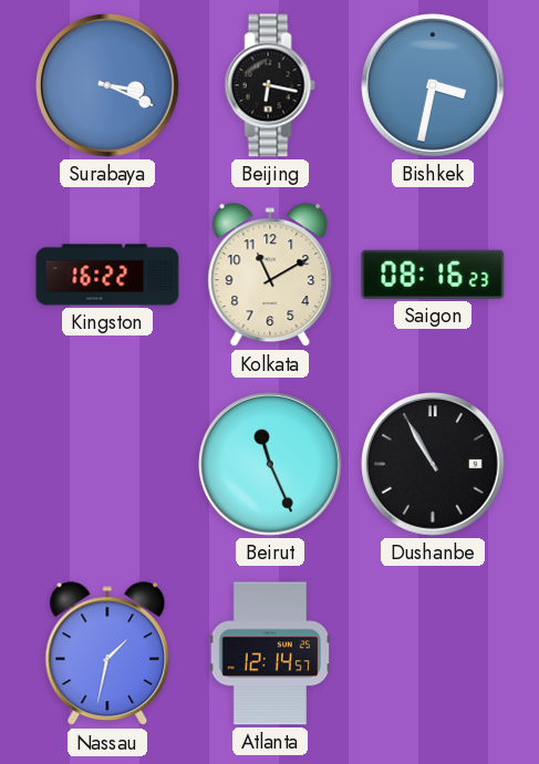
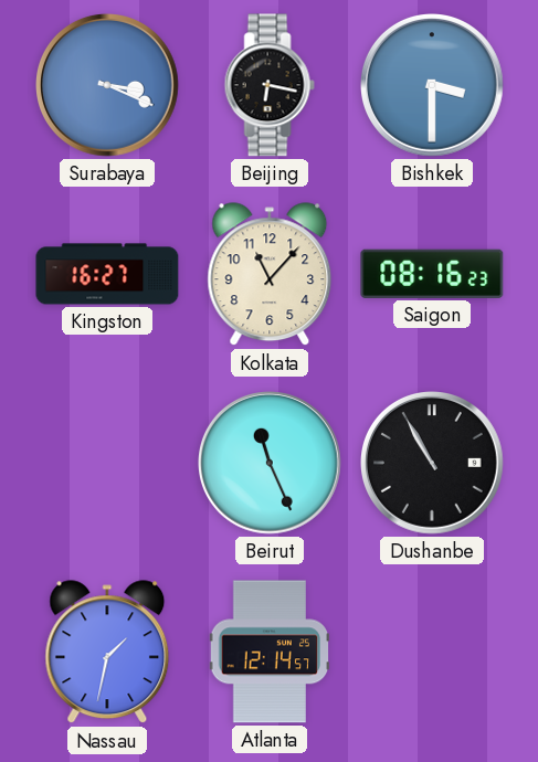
Bishkek: 3:32 -> 3:30 (433, 86)
Kingston: 16:22 -> 16:27 (107, 274)
Kolkata: 11:10 -> 11:07 (270, 275)
